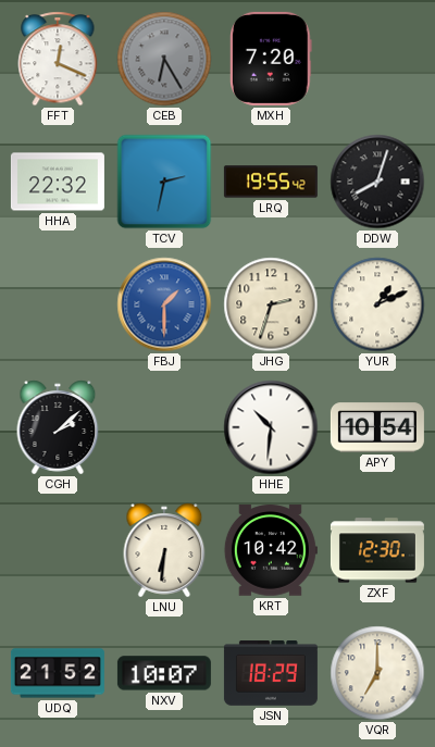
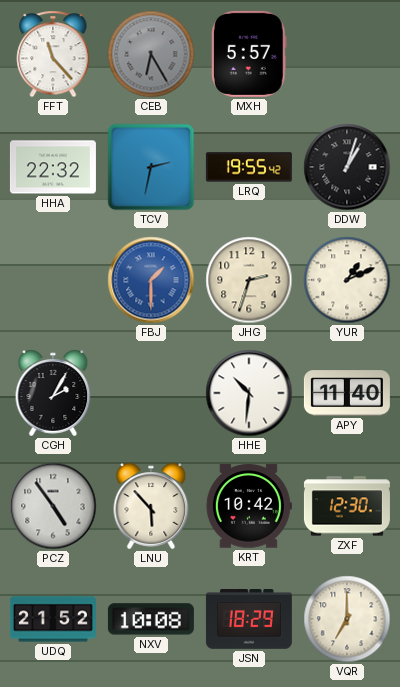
FFT: 12:19 -> 11:23 (53, 54)
MXH: 7:20 -> 5:57 (249, 54)
DDW: 8:03 -> 1:03 (347, 167)
CGH: 2:08 -> 2:05 (53, 393)
APY: 10:54 -> 11:40 (347, 393)
PCZ: none -> 4:54 (53, 506)
LNU: 6:31 -> 5:53 (151, 506)
NXV: 10:07 -> 10:08 (151, 619)
